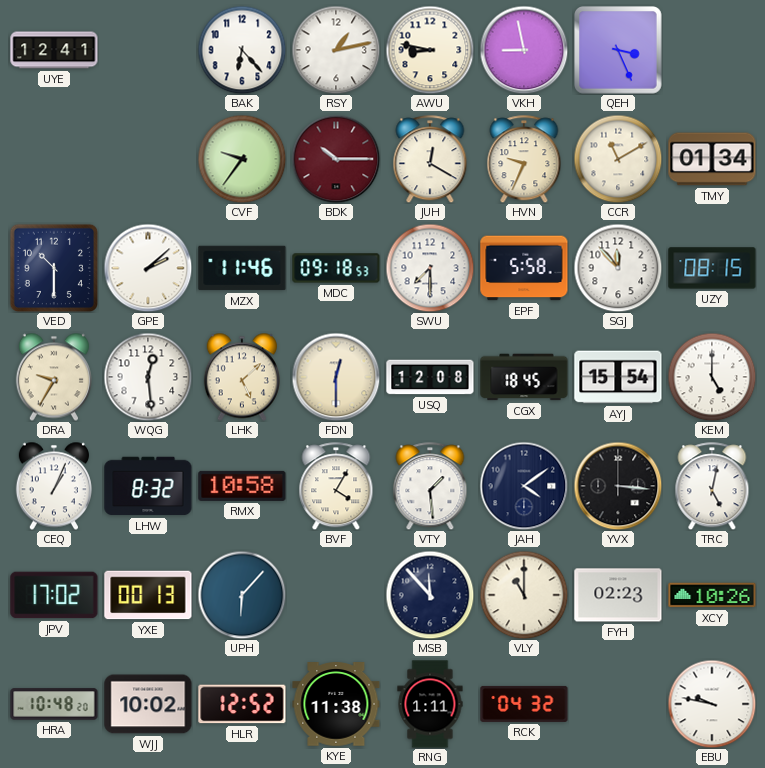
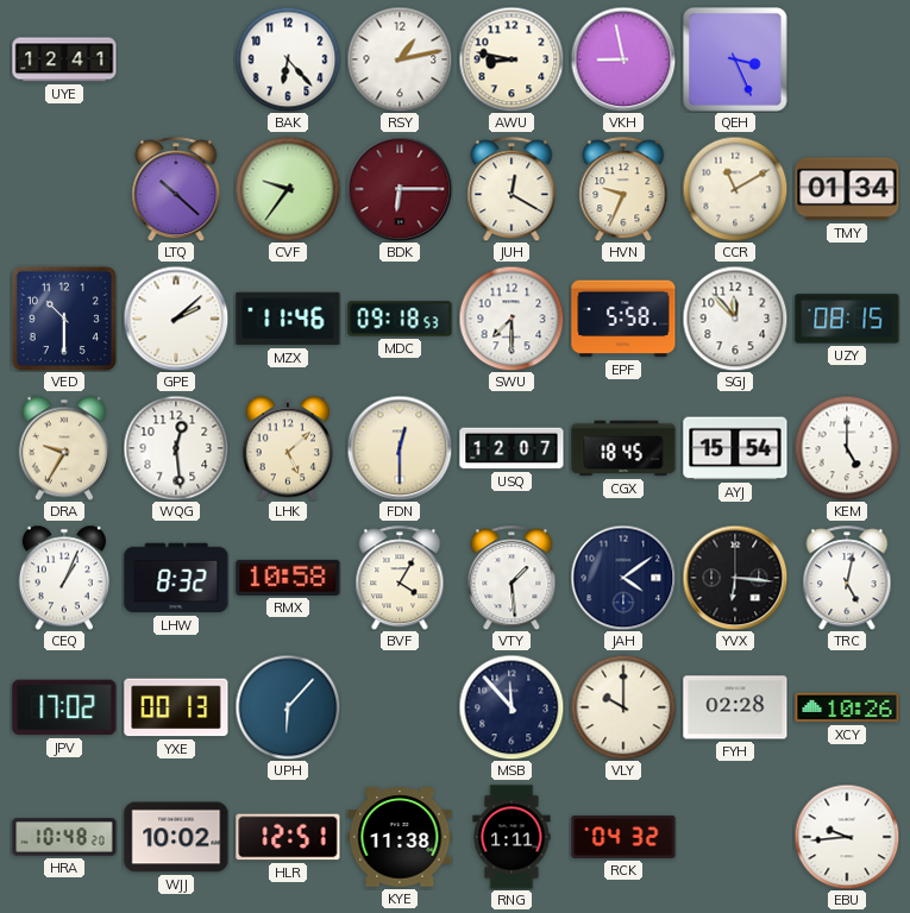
LTQ: none -> 10:22 (176, 189)
BDK: 10:15 -> 6:15 (400, 189)
USQ: 12:08 -> 12:07 (512, 448)
YVX: 3:16 -> 6:16 (735, 578)
VLY: 11:00 -> 10:00 (623, 707)
FYH: 02:23 -> 02:28 (735, 707)
HLR: 12:52 -> 12:51 (288, 837)
EBU: 9:47 -> 9:44 (847, 837)
